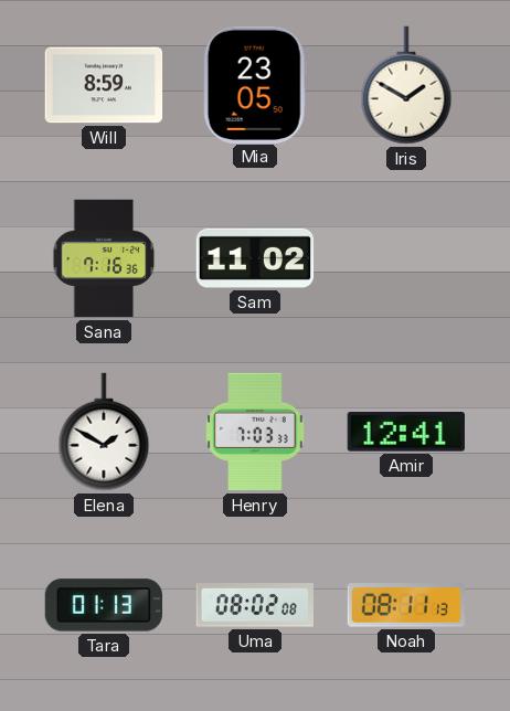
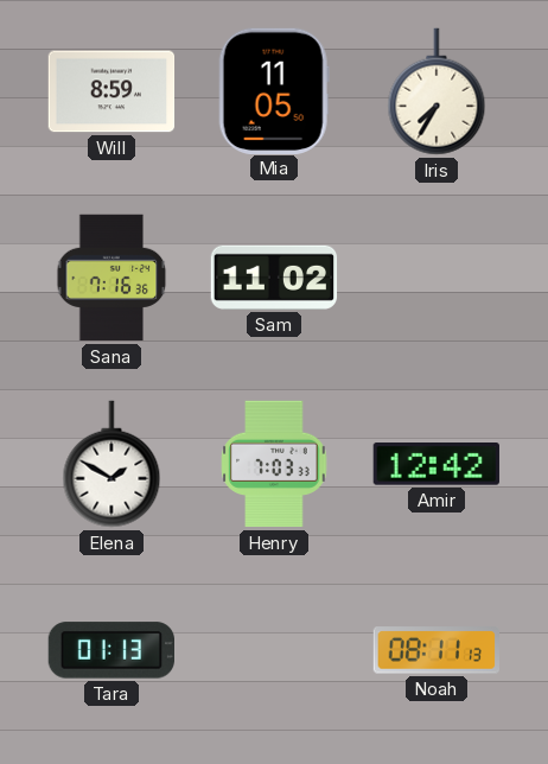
Mia: 23:05 -> 11:05 (274, 90)
Iris: 1:50 -> 7:35 (437, 91)
Amir: 12:41 -> 12:42 (435, 464)
Uma: 08:02 -> none (254, 605)
